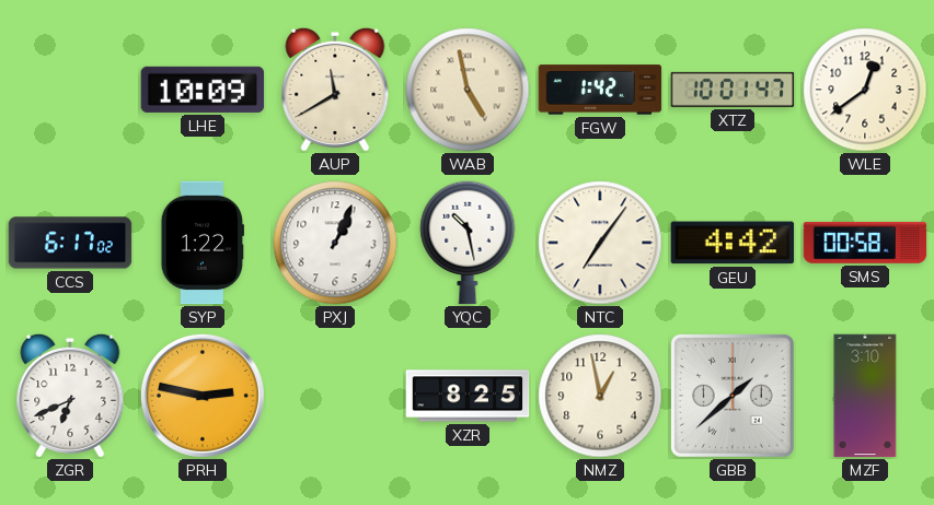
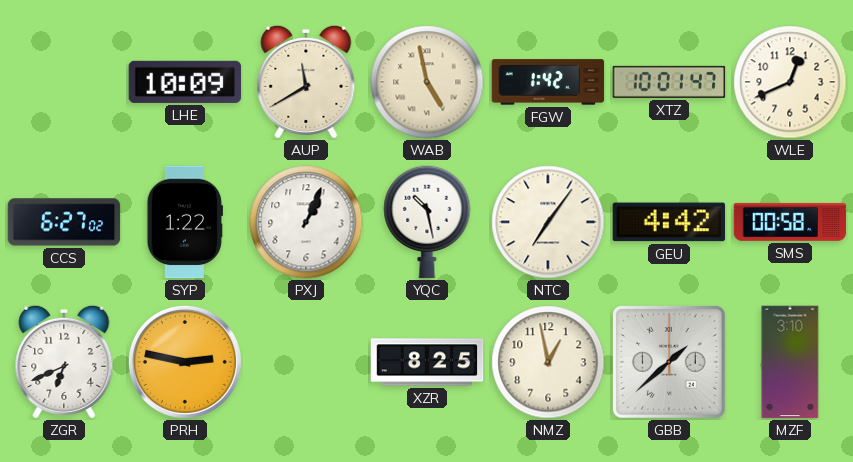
WLE: 12:39 -> 12:41 (790, 82)
CCS: 6:17 -> 6:27 (64, 222)
